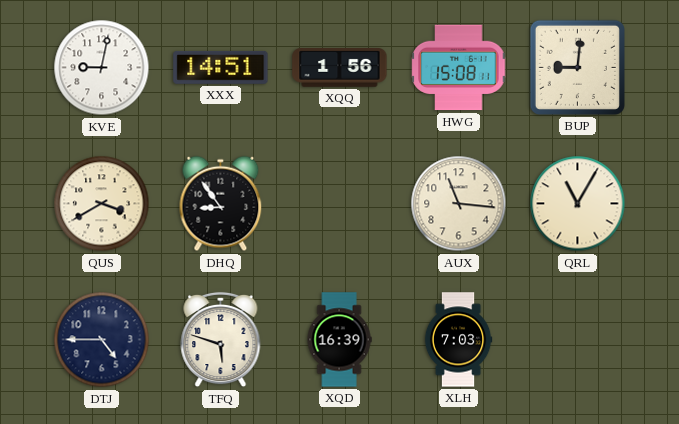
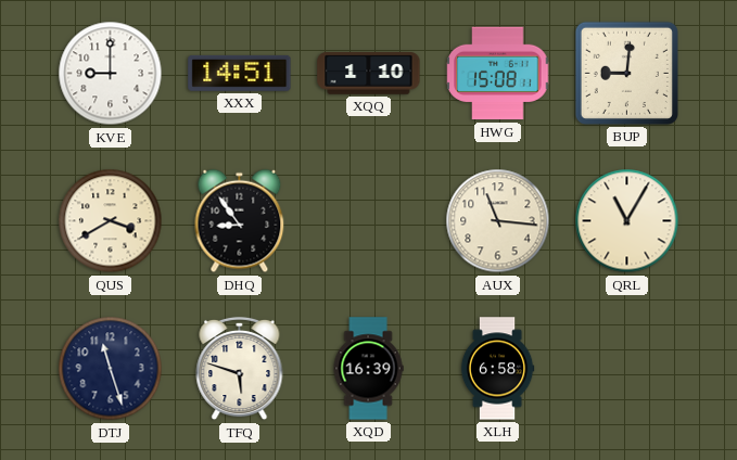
KVE: 9:02 -> 9:00 (111, 74)
XQQ: 1:56 -> 1:10 (369, 74)
DTJ: 4:45 -> 11:27 (111, 369)
XLH: 7:03 -> 6:58 (497, 369)
